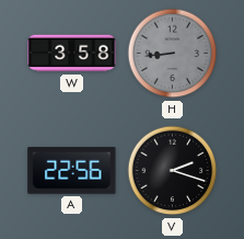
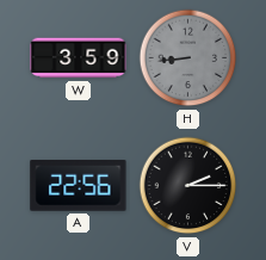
W: 3:58 -> 3:59 (79, 58)
V: 2:18 -> 2:15 (188, 186)
